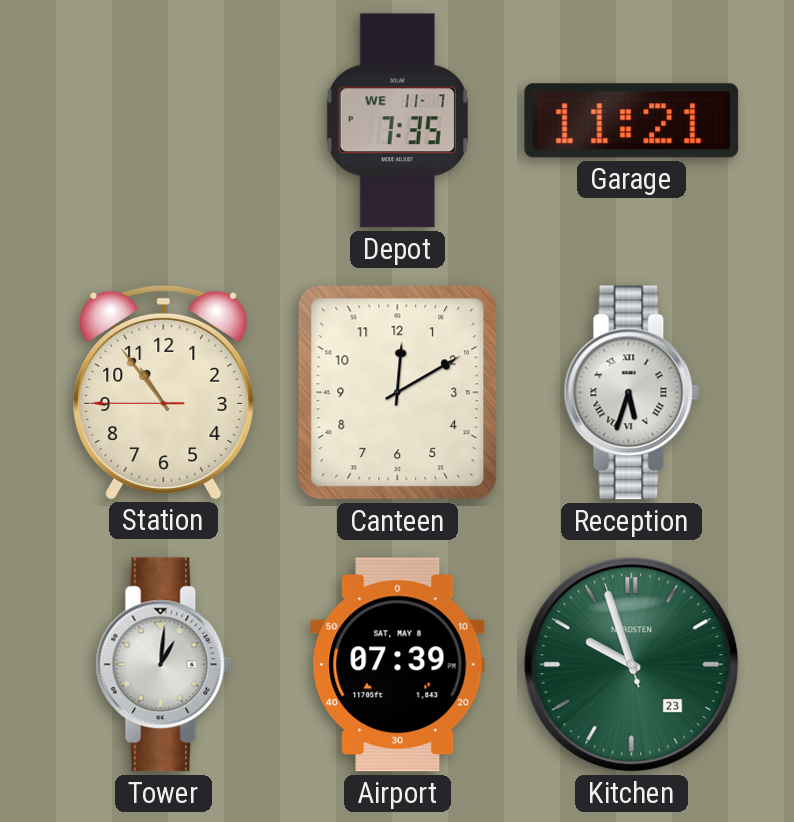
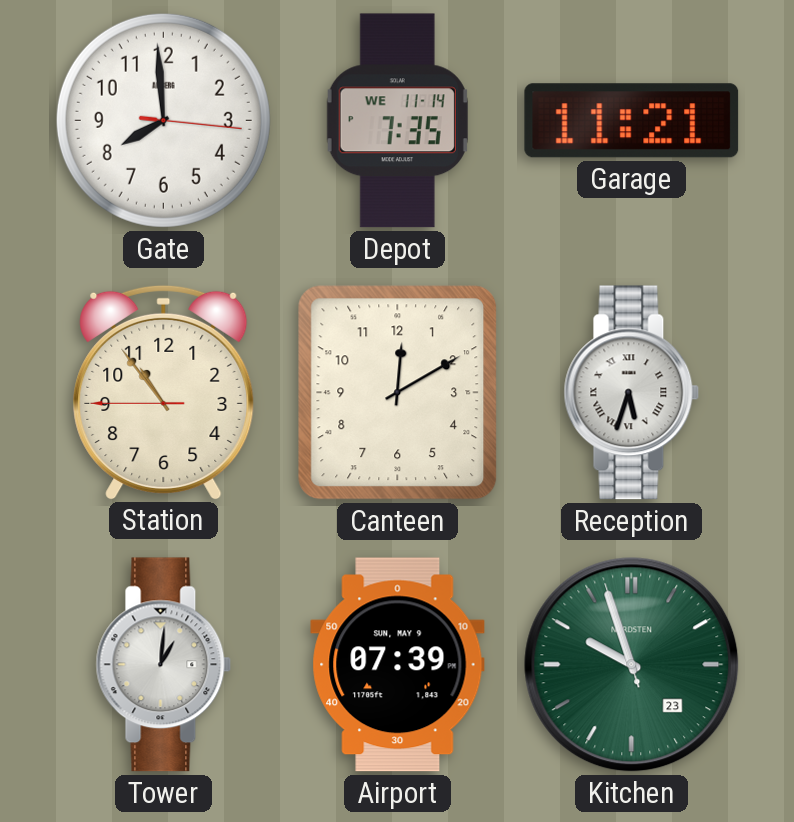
Gate: none -> 7:59 (163, 120)
Depot date: WE 11-7 -> WE 11-14 (397, 121)
Airport date: SAT, MAY 8 -> SUN, MAY 9 (398, 665)
